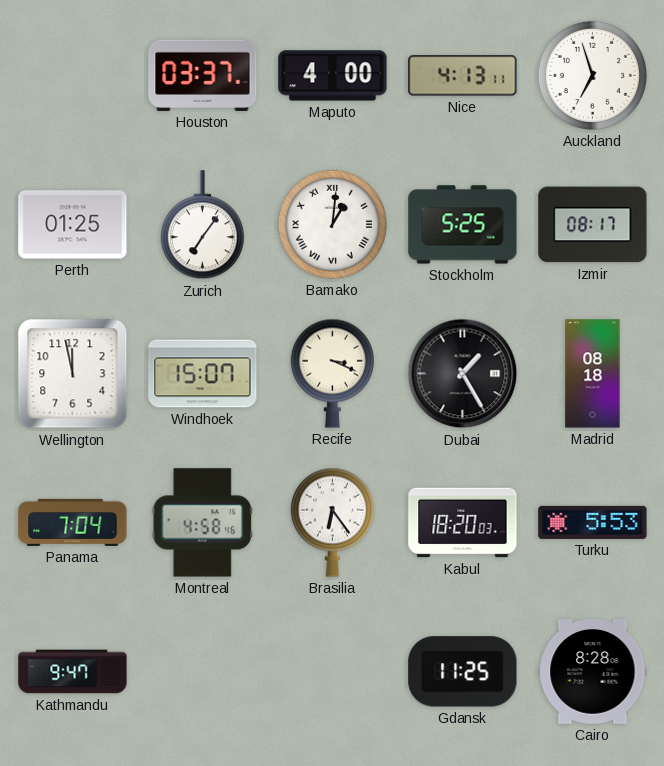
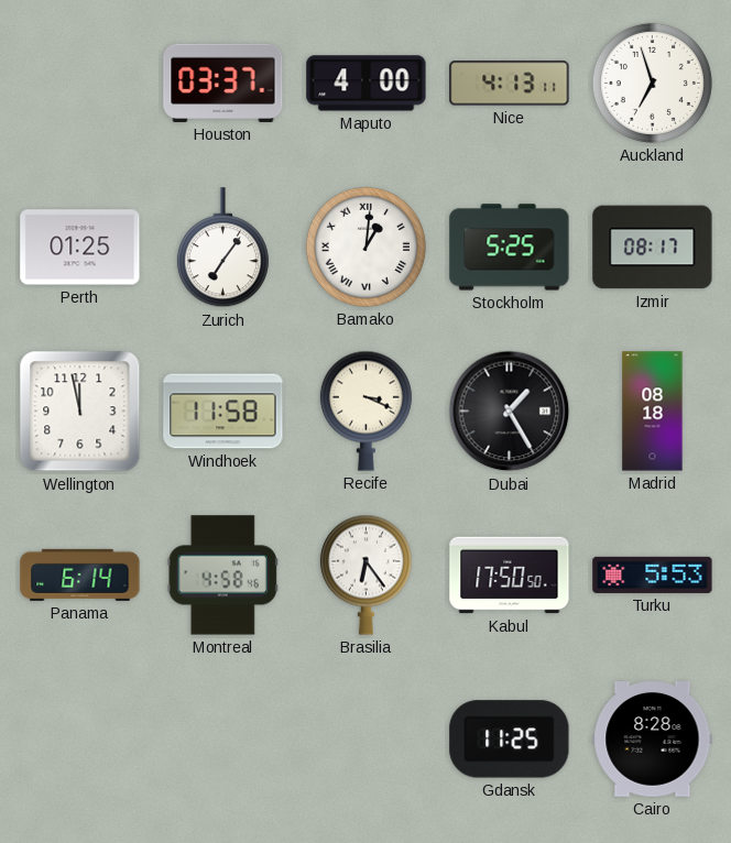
Windhoek: 15:07 -> 11:58 (223, 412)
Panama: 7:04 -> 6:14 (80, 574)
Kabul: 18:20 -> 17:50 (510, 576)
Kathmandu: 9:47 -> none (73, 672)
